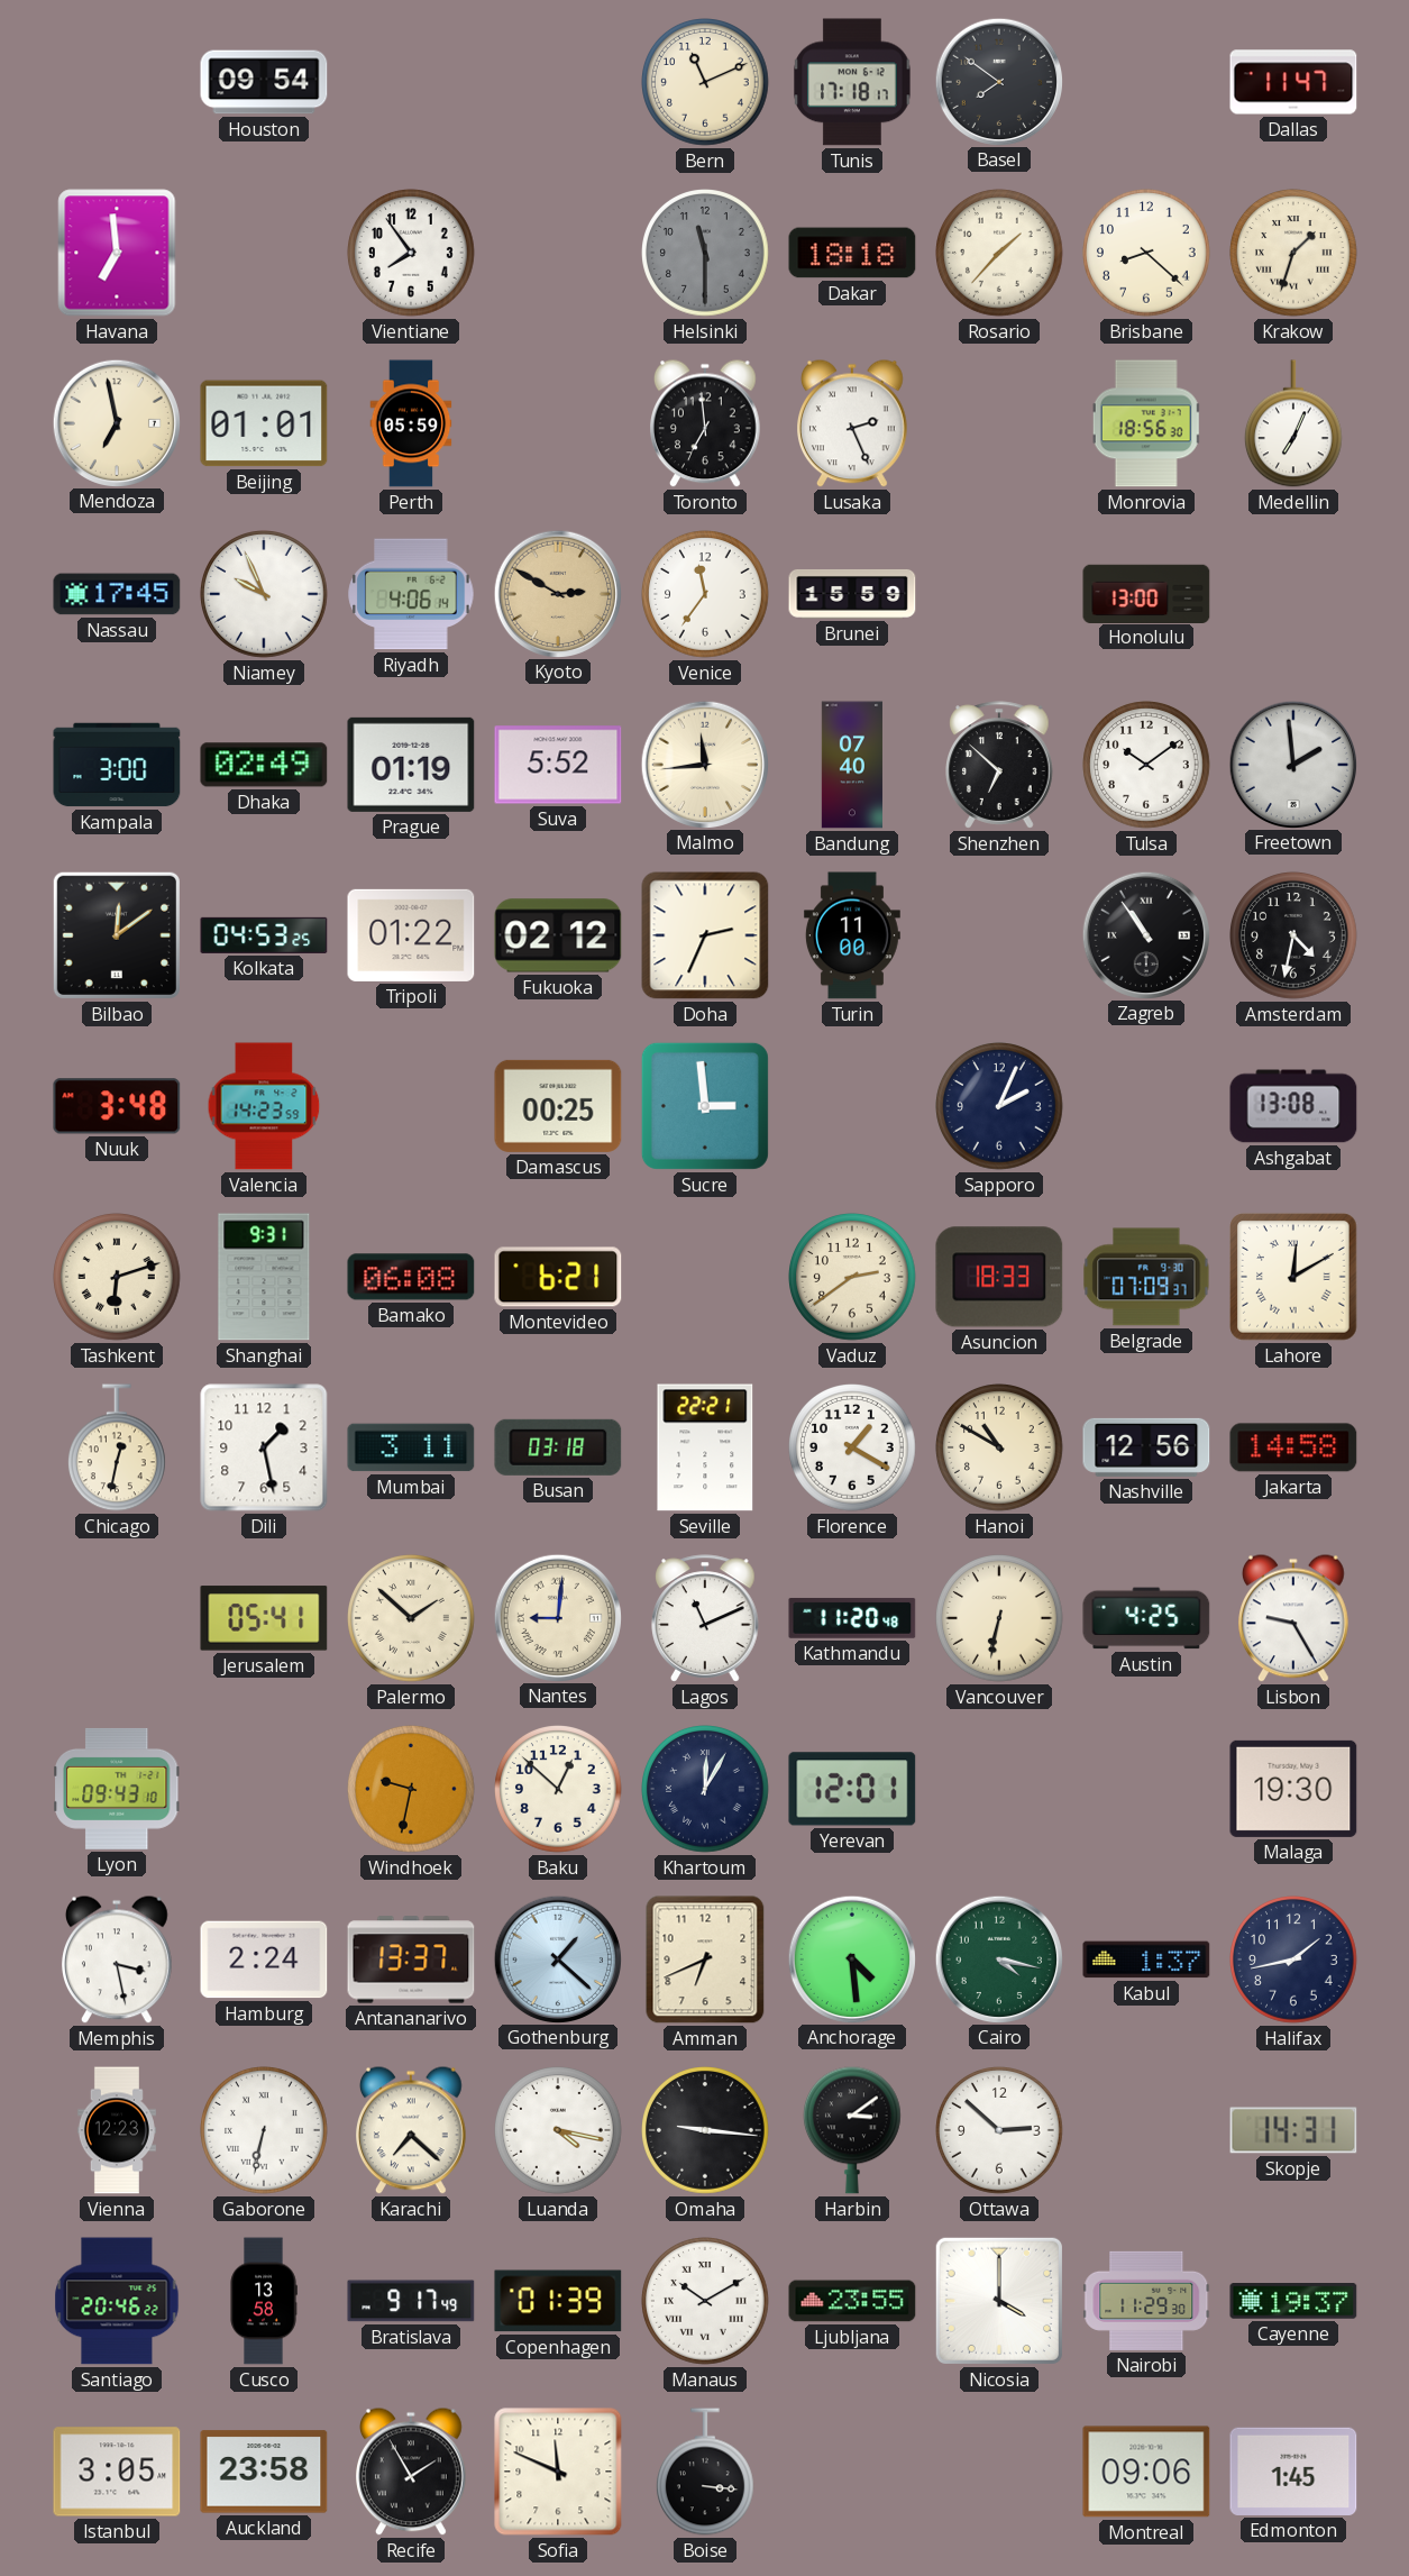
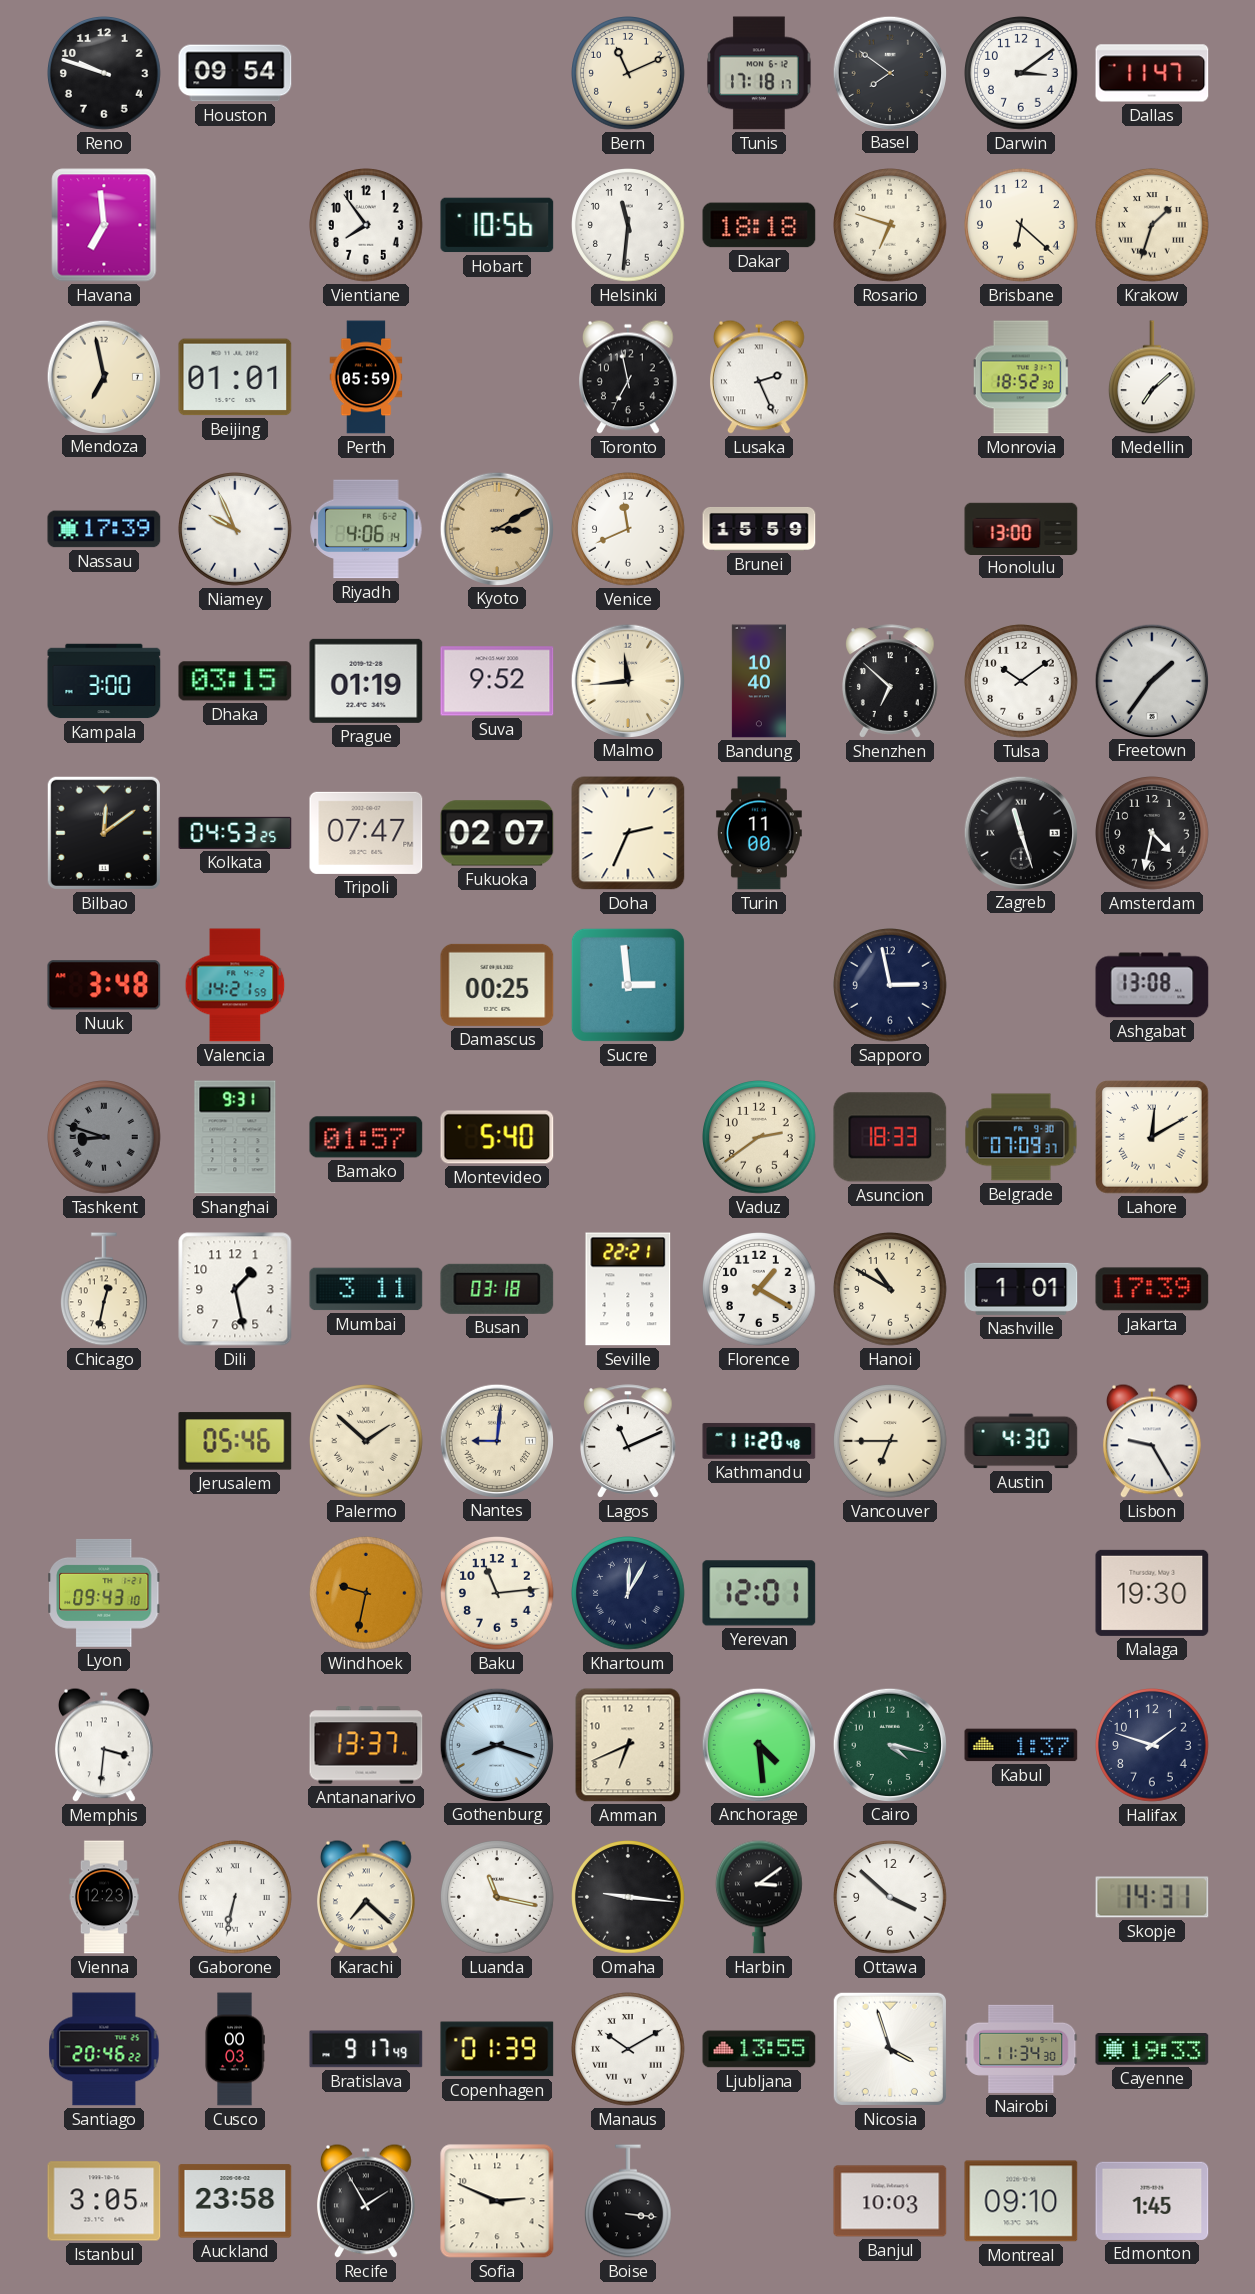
Reno: none -> 9:48 (105, 74)
Darwin: none -> 3:09 (1022, 74)
Hobart: none -> 10:56 (497, 225)
Helsinki: 11:30 -> 11:31 (629, 226)
Helsinki dial: grey -> white (629, 226)
Rosario: 1:37 -> 6:48 (891, 226)
Brisbane: 8:22 -> 6:22 (1022, 226)
Toronto: 6:59 -> 6:58 (629, 377)
Monrovia: 18:56 -> 18:52 (1021, 377)
Medellin: 7:04 -> 7:08 (1152, 377)
Nassau: 17:45 -> 17:39 (104, 529)
Kyoto: 2:50 -> 3:10 (496, 528)
Venice: 11:36 -> 11:41 (629, 530)
Dhaka: 02:49 -> 03:15 (235, 681)
Suva: 5:52 -> 9:52 (497, 681)
Bandung: 07:40 -> 10:40 (759, 681)
Freetown: 1:59 -> 1:36 (1151, 680)
Tripoli: 01:22 -> 07:47 (366, 833)
Fukuoka: 02:12 -> 02:07 (497, 833)
Zagreb: 10:54 -> 11:27 (1020, 832)
Valencia: 14:23 -> 14:21 (235, 985)
Sapporo: 2:04 -> 2:58 (891, 986)
Tashkent: 6:12 -> 8:48 (105, 1138)
Tashkent dial: cream -> grey (105, 1138)
Bamako: 06:08 -> 01:57 (366, 1137)
Montevideo: 6:21 -> 5:40 (497, 1137)
Nashville: 12:56 -> 1:01 (1021, 1289)
Jakarta: 14:58 -> 17:39 (1152, 1289)
Jerusalem: 05:41 -> 05:46 (235, 1441)
Vancouver: 6:32 -> 6:45 (891, 1442)
Austin: 4:25 -> 4:30 (1021, 1441)
Baku: 12:52 -> 11:14 (498, 1594)
Memphis: 3:28 -> 3:31 (105, 1745)
Hamburg: 2:24 -> none (264, 1960)
Gothenburg: 1:22 -> 8:18 (496, 1744)
Halifax: 1:43 -> 1:48 (1153, 1746)
Luanda: 4:17 -> 11:17 (498, 1898)
Ottawa: 2:52 -> 3:52 (891, 1898)
Cusco: 13:58 -> 00:03 (235, 2049)
Ljubljana: 23:55 -> 13:55 (759, 2049)
Nicosia: 4:00 -> 3:57 (890, 2049)
Nairobi: 11:29 -> 11:34 (1021, 2049)
Cayenne: 19:37 -> 19:33 (1152, 2050)
Sofia: 11:49 -> 2:49 (497, 2201)
Banjul: none -> 10:03 (890, 2201)
Montreal: 09:06 -> 09:10 (1021, 2201)
